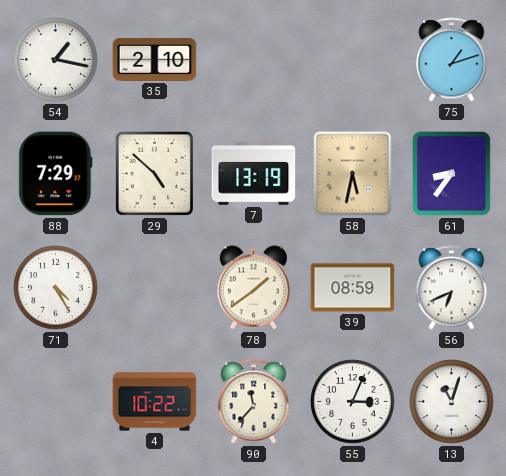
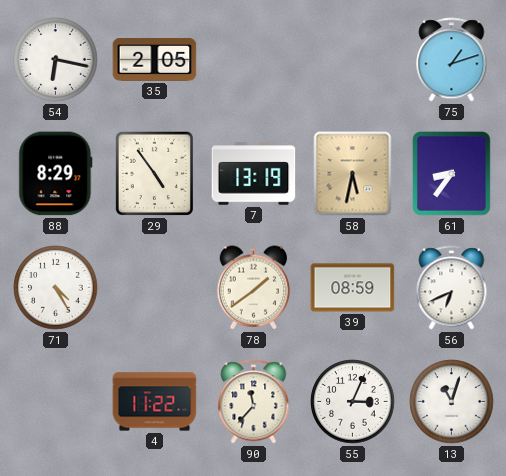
54: 1:17 -> 6:17 (56, 60)
35: 2:10 -> 2:05 (155, 60)
88: 7:29 -> 8:29 (56, 174)
29: 4:52 -> 4:54 (154, 174)
4: 10:22 -> 11:22 (155, 402)
